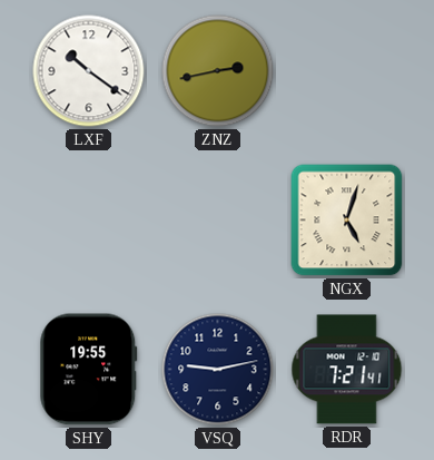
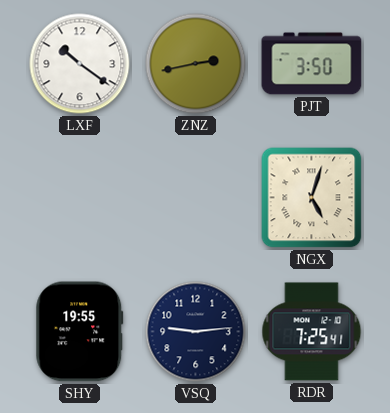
PJT: none -> 3:50 (312, 64)
VSQ: 9:13 -> 9:14 (196, 332)
RDR: 7:21 -> 7:25 (312, 332)
